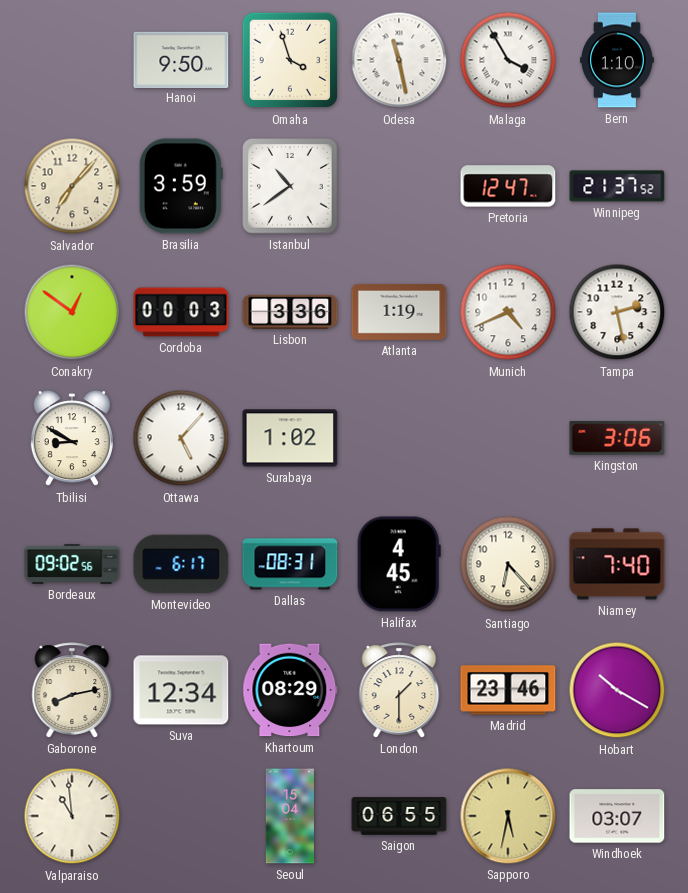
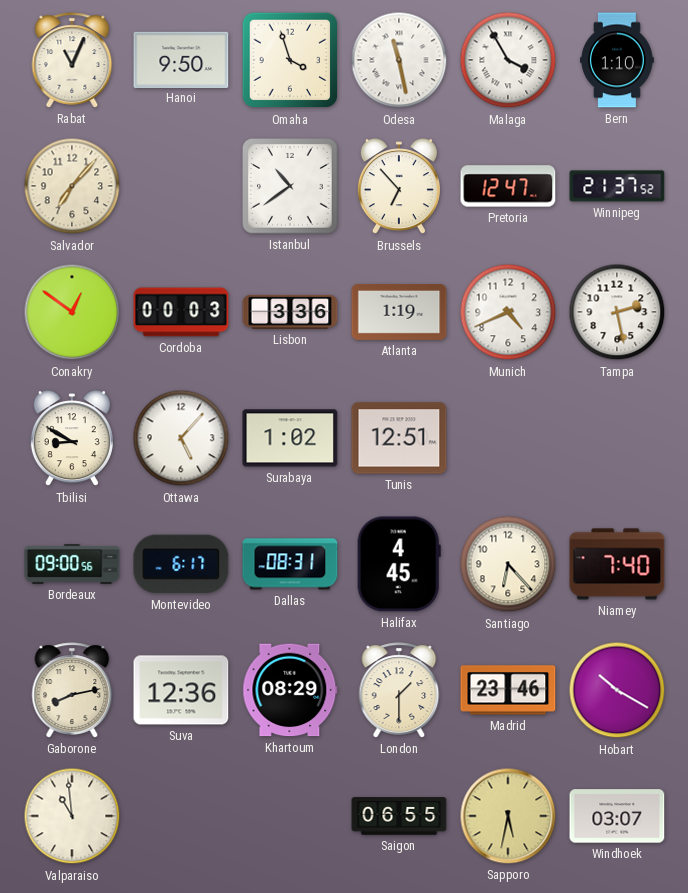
Rabat: none -> 11:04 (72, 60)
Brasilia: 3:59 -> none (181, 186)
Brussels: none -> 6:53 (399, 187)
Tunis: none -> 12:51 (399, 438)
Kingston: 3:06 -> none (617, 438)
Bordeaux: 09:02 -> 09:00 (72, 564)
Suva: 12:34 -> 12:36 (181, 690)
Seoul: 15:04 -> none (290, 816)
